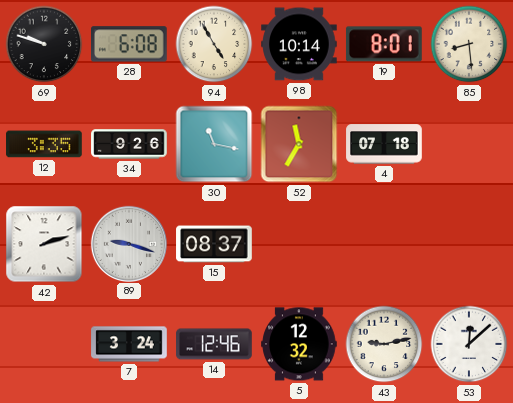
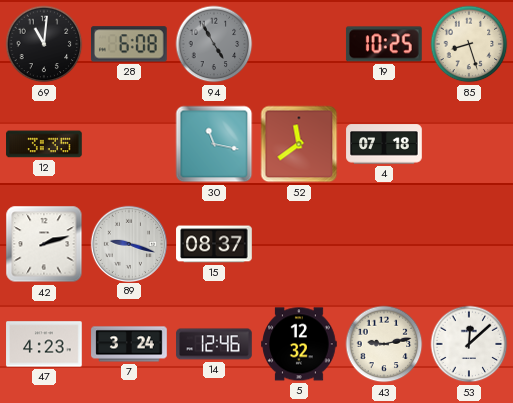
69: 9:48 -> 11:01 (44, 44)
94 dial: cream -> grey (214, 44)
98: 10:14 -> none (299, 44)
19: 8:01 -> 10:25 (384, 44)
85: 8:29 -> 8:27 (469, 44)
34: 9:26 -> none (129, 144)
52: 11:35 -> 11:39 (299, 144)
47: none -> 4:23 (44, 344)
